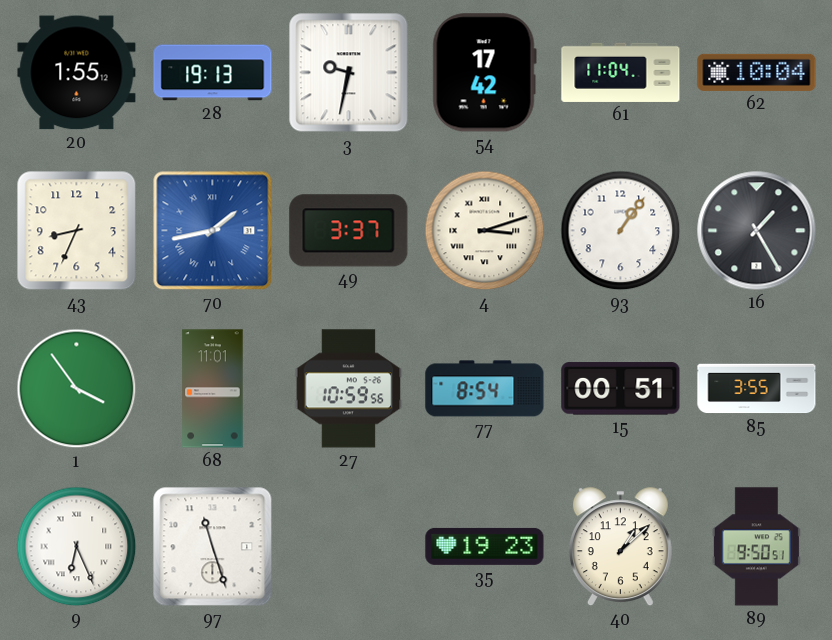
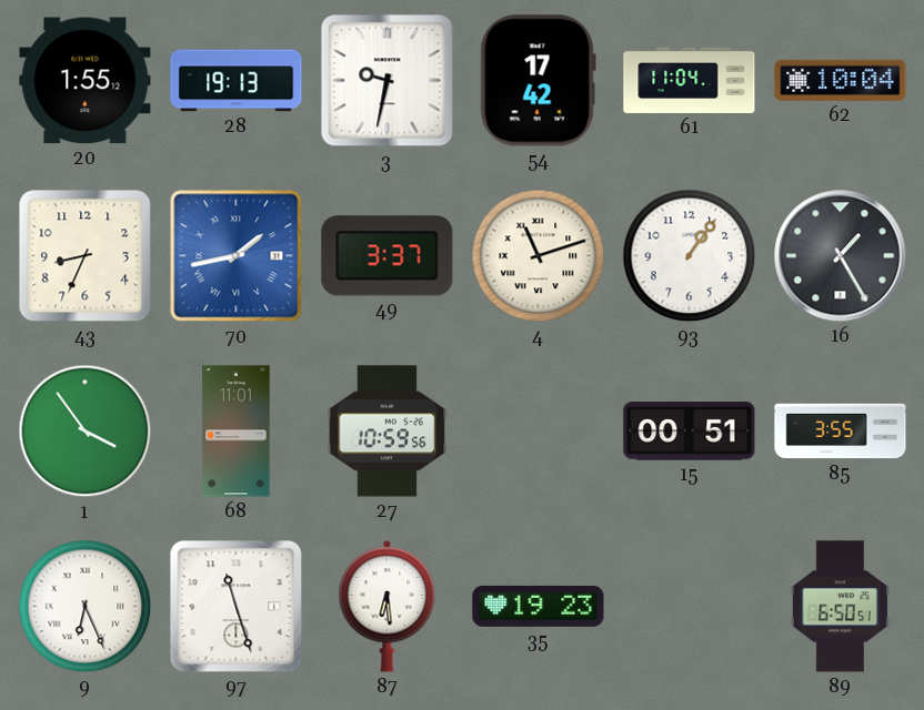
4: 3:12 -> 11:12 (539, 256)
77: 8:54 -> none (485, 389)
87: none -> 6:29 (388, 606)
40: 1:08 -> none (620, 547)
89: 9:50 -> 6:50 (840, 607)
